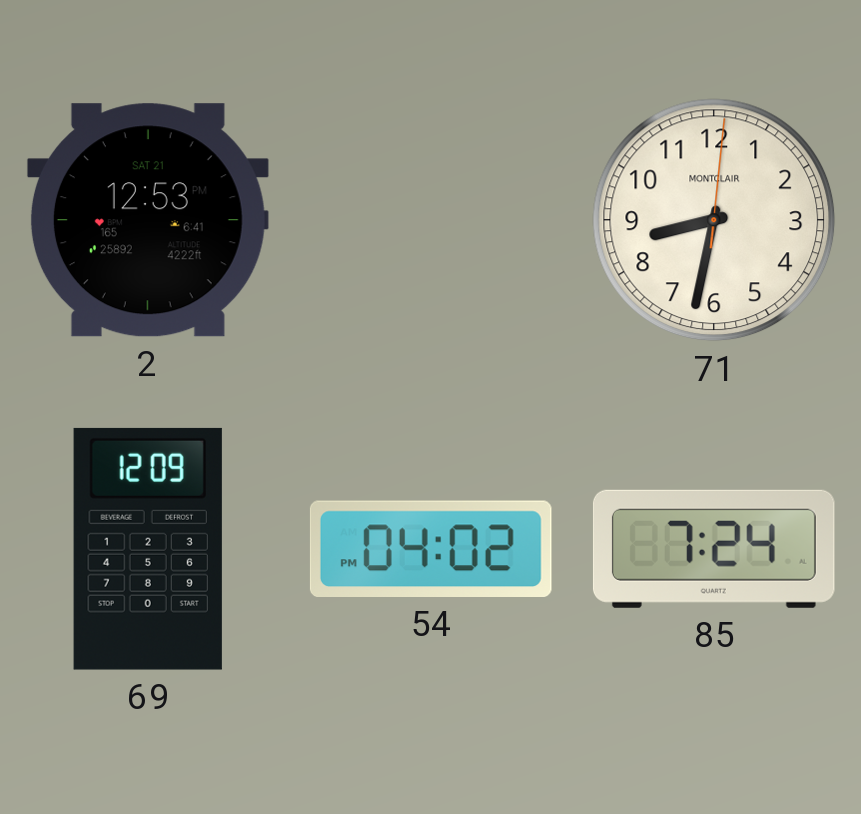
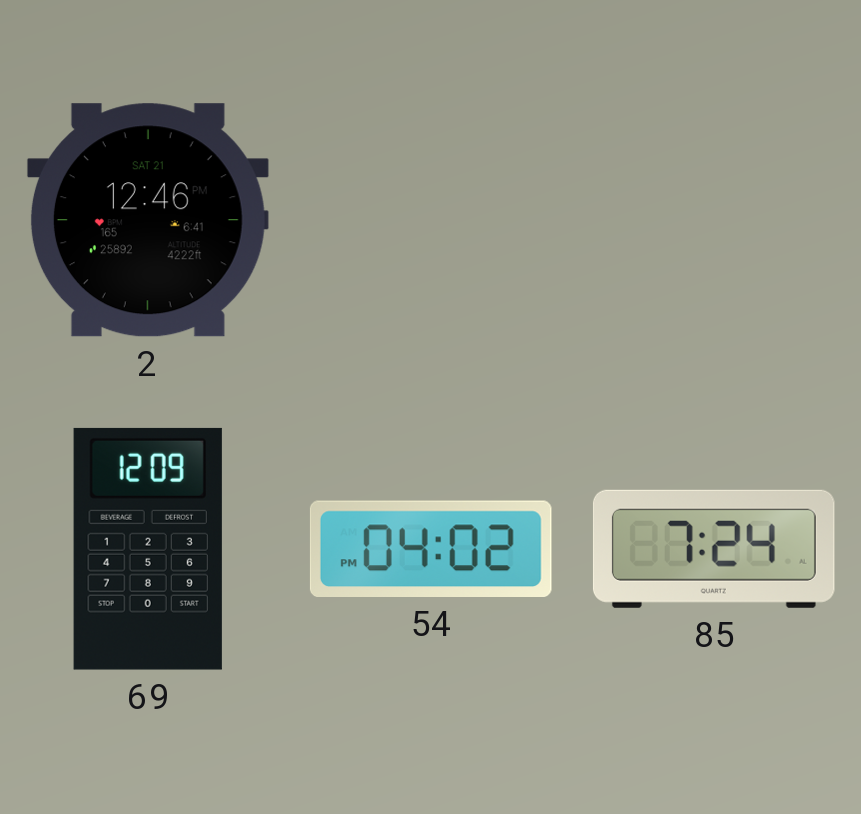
2: 12:53 -> 12:46 (148, 220)
71: 8:32 -> none (714, 220)
